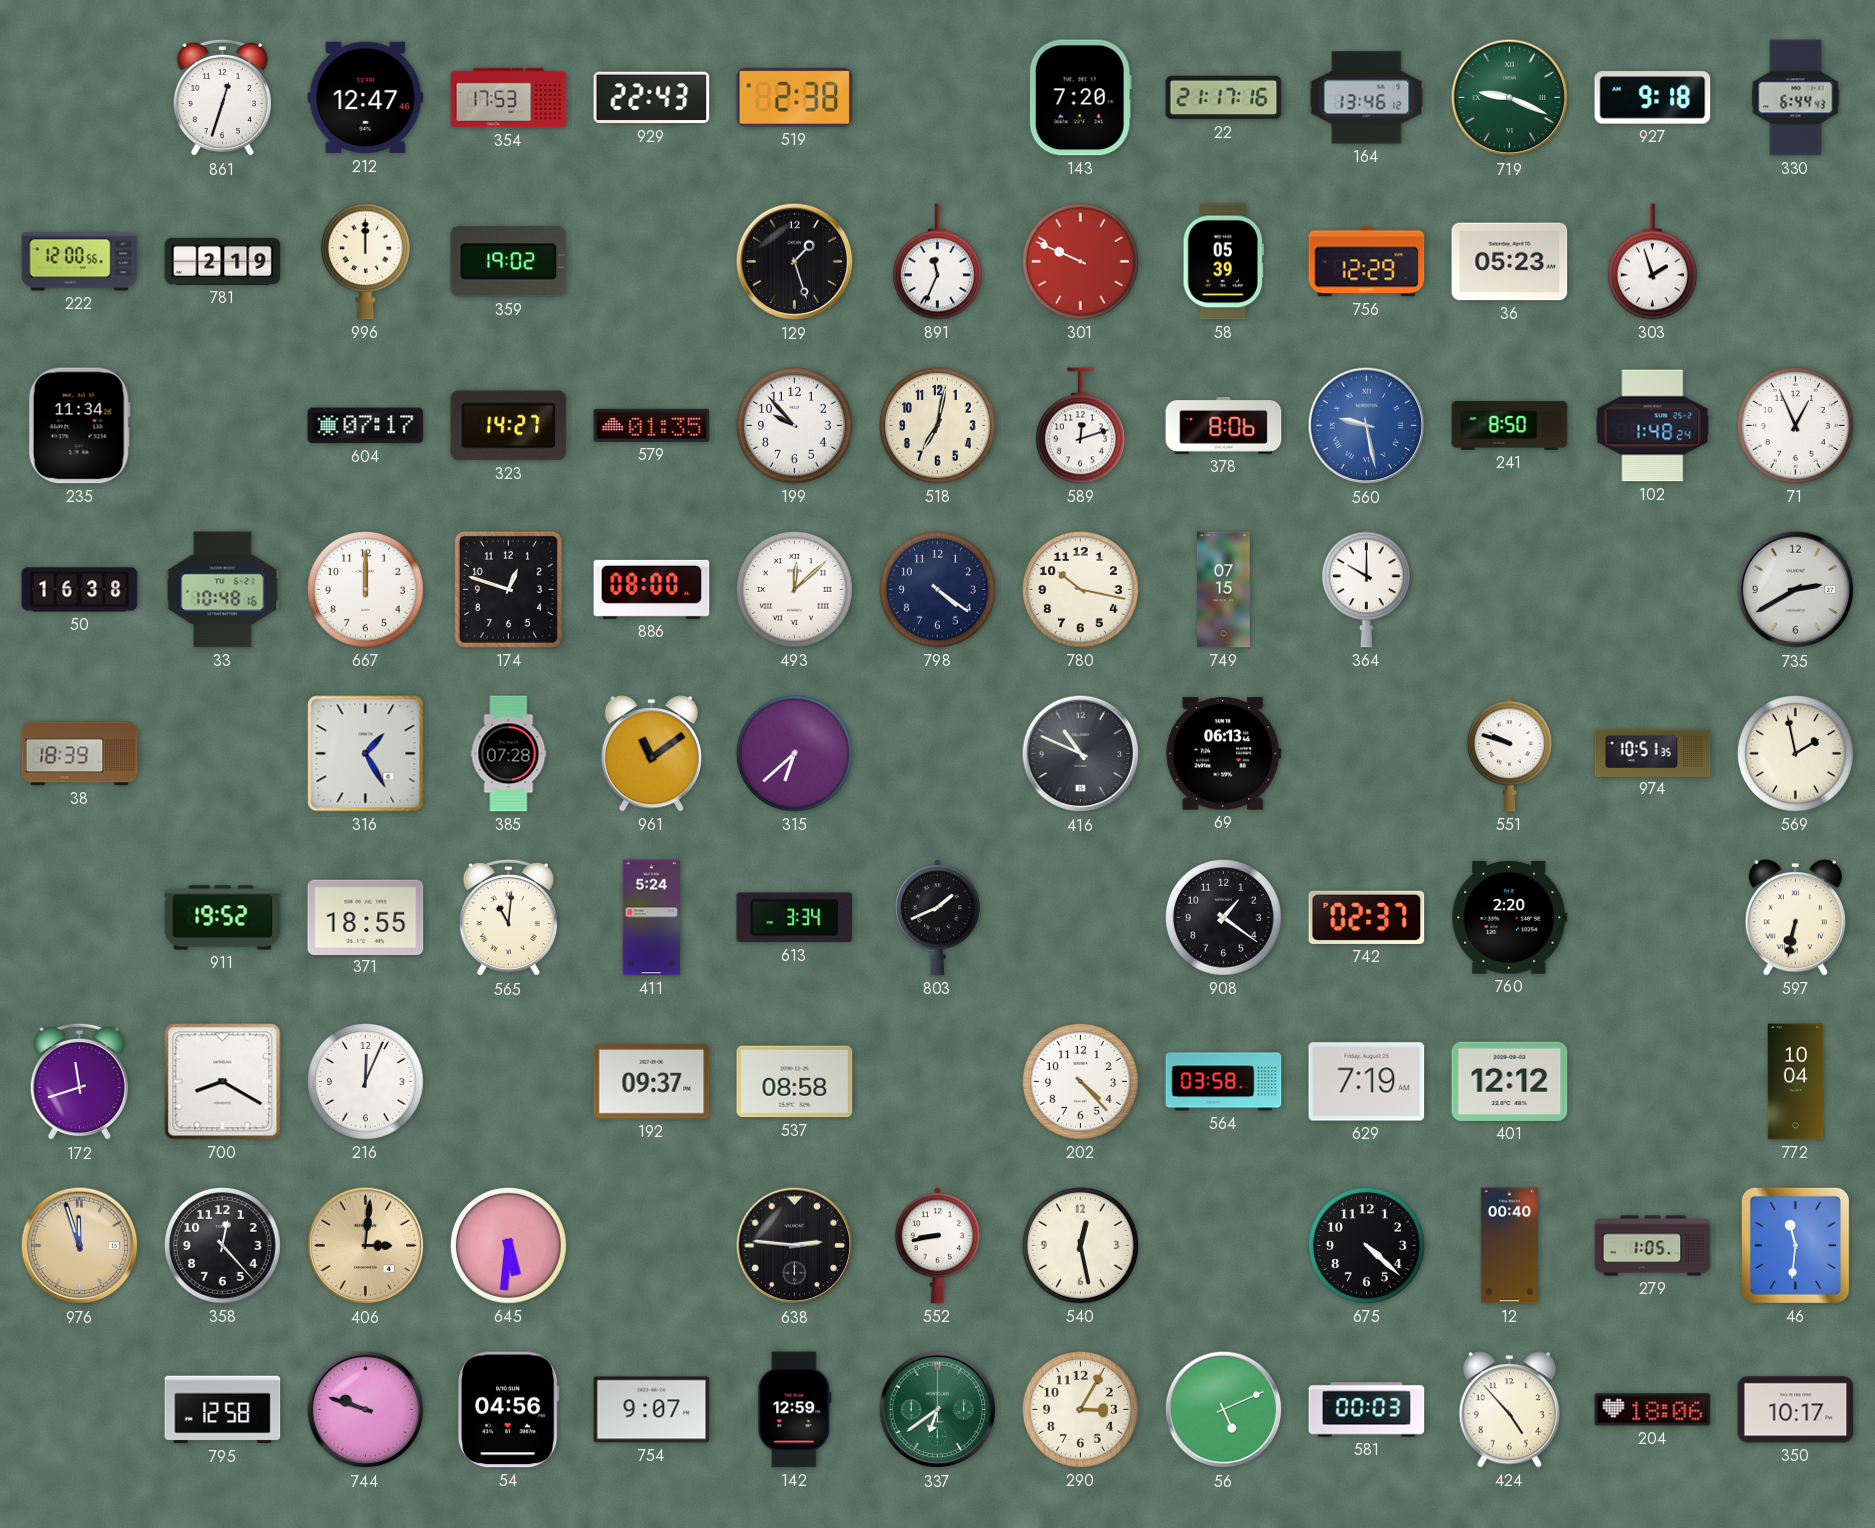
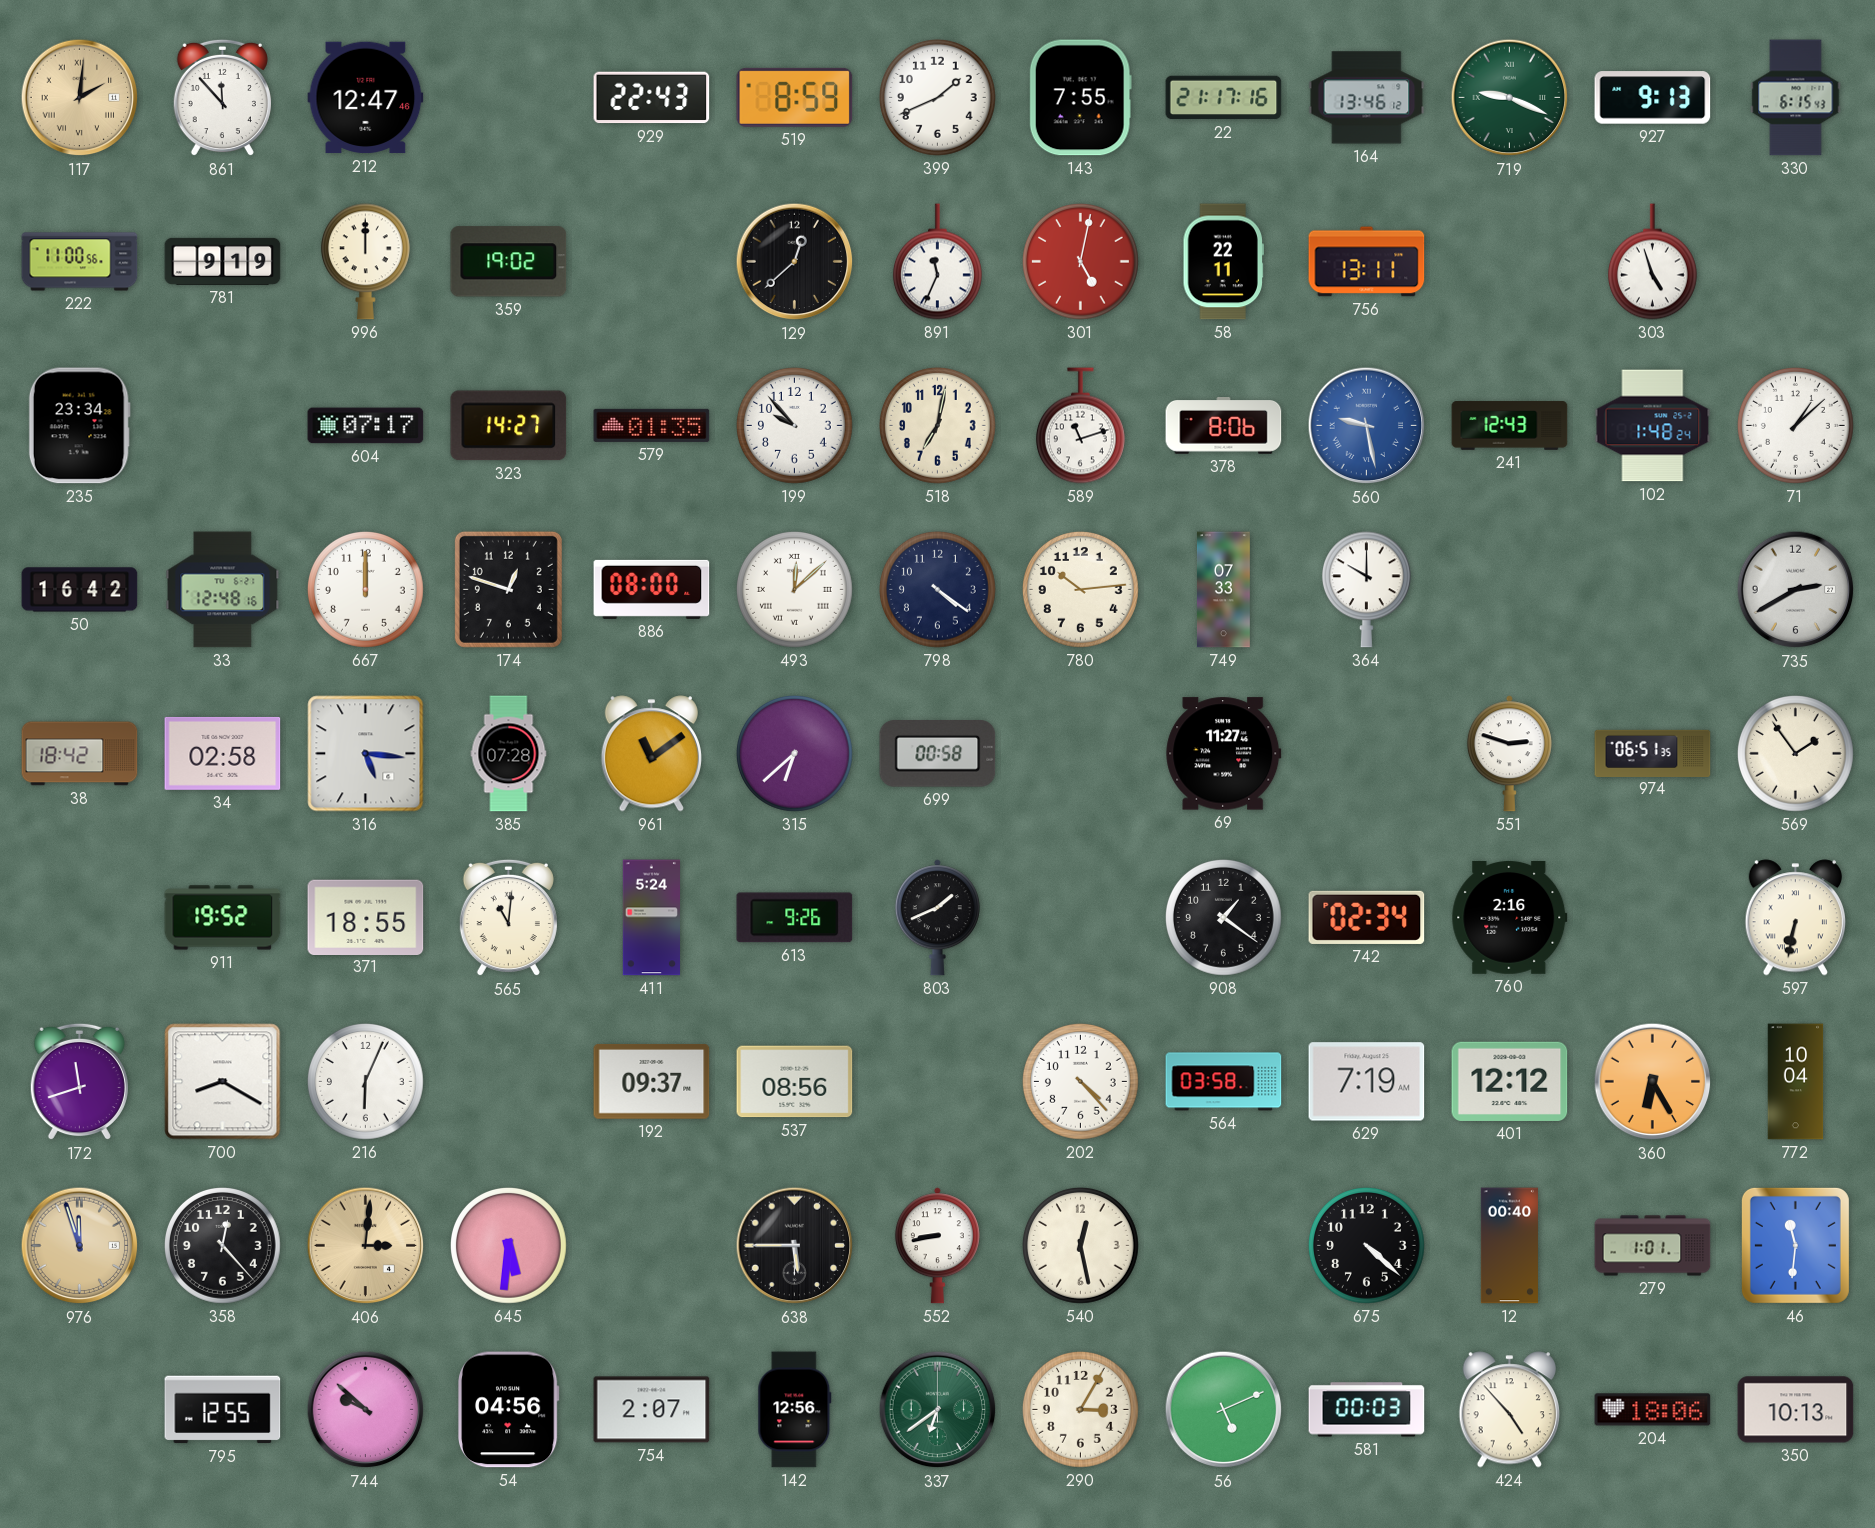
117: none -> 2:01 (80, 98)
861: 12:33 -> 11:53 (222, 98)
354: 17:53 -> none (509, 98)
519: 2:38 -> 8:59 (795, 97)
399: none -> 1:41 (937, 97)
143: 7:20 -> 7:55 (1080, 98)
927: 9:18 -> 9:13 (1653, 98)
330: 6:44 -> 6:15 (1796, 98)
222: 12:00 -> 11:00 (80, 262)
781: 2:19 -> 9:19 (223, 261)
129: 1:27 -> 12:38 (795, 262)
301: 9:49 -> 5:02 (1080, 261)
58: 05:39 -> 22:11 (1223, 262)
756: 12:29 -> 13:11 (1367, 262)
36: 05:23 -> none (1510, 262)
303: 1:57 -> 4:57 (1652, 262)
235: 11:34 -> 23:34 (79, 426)
589: 12:12 -> 11:12 (1080, 426)
241: 8:50 -> 12:43 (1510, 426)
71: 12:56 -> 1:08 (1795, 425)
50: 16:38 -> 16:42 (80, 590)
33: 10:48 -> 12:48 (223, 590)
780: 10:17 -> 10:14 (1080, 589)
749: 07:15 -> 07:33 (1223, 590)
38: 18:39 -> 18:42 (80, 754)
34: none -> 02:58 (223, 753)
316: 1:25 -> 5:16 (366, 754)
699: none -> 00:58 (938, 754)
416: 10:49 -> none (1081, 754)
69: 06:13 -> 11:27 (1224, 754)
551: 9:48 -> 2:48 (1509, 754)
974: 10:51 -> 06:51 (1653, 753)
569: 1:58 -> 1:54 (1795, 753)
613: 3:34 -> 9:26 (795, 918)
742: 02:37 -> 02:34 (1367, 917)
760: 2:20 -> 2:16 (1510, 918)
216: 12:04 -> 6:04 (365, 1081)
537: 08:58 -> 08:56 (795, 1082)
360: none -> 6:25 (1653, 1082)
638: 2:46 -> 5:45 (795, 1246)
279: 1:05 -> 1:01 (1653, 1246)
795: 12:58 -> 12:55 (223, 1410)
744: 9:48 -> 9:52 (366, 1410)
754: 9:07 -> 2:07 (652, 1410)
142: 12:59 -> 12:56 (795, 1410)
350: 10:17 -> 10:13 (1796, 1410)
